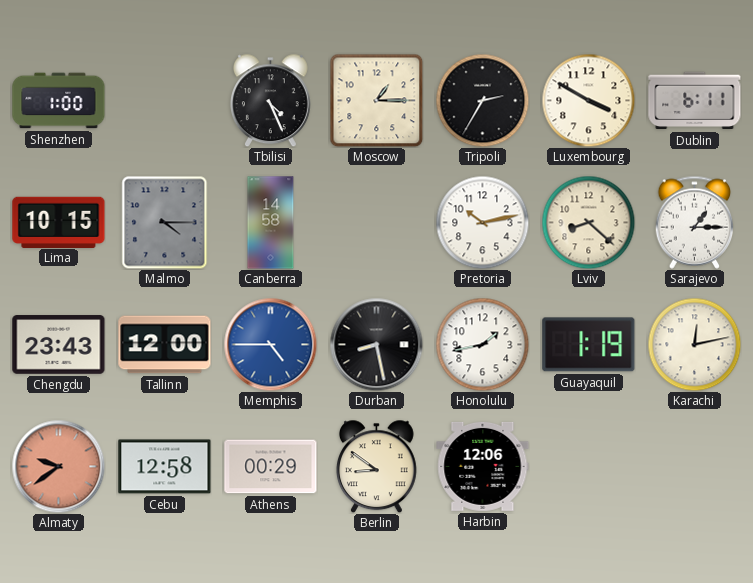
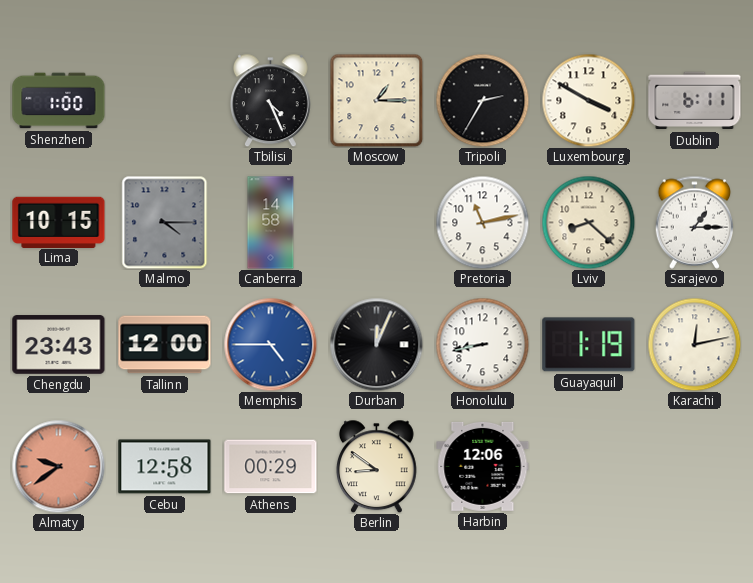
Pretoria: 10:13 -> 11:13 (482, 222)
Durban: 8:28 -> 12:04 (376, 344)
Honolulu: 1:43 -> 8:43 (482, 344)
